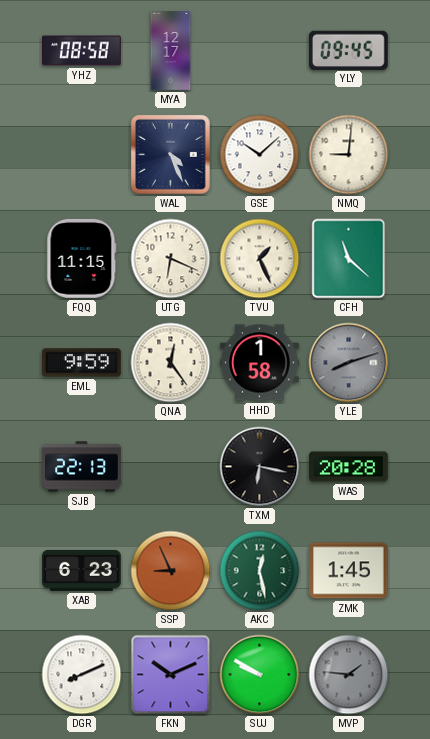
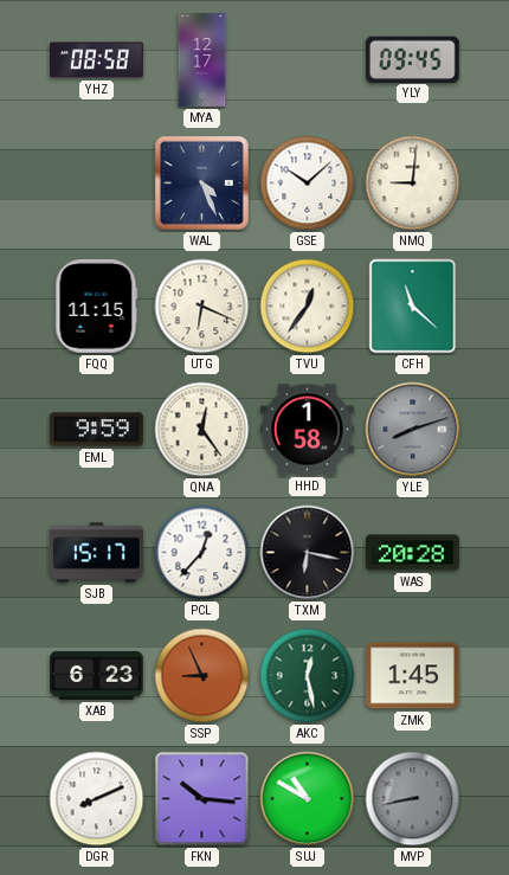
TVU: 1:26 -> 12:36 (308, 307)
SJB: 22:13 -> 15:17 (97, 553)
PCL: none -> 12:37 (202, 553)
FKN: 10:11 -> 10:16 (202, 799)
SUJ: 9:50 -> 10:50 (308, 799)
MVP: 1:46 -> 8:43 (413, 799)
